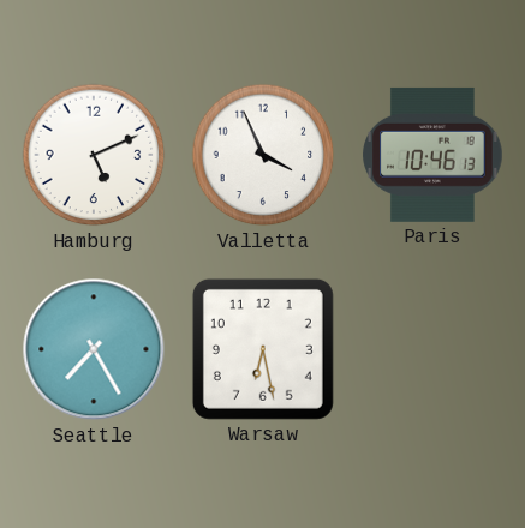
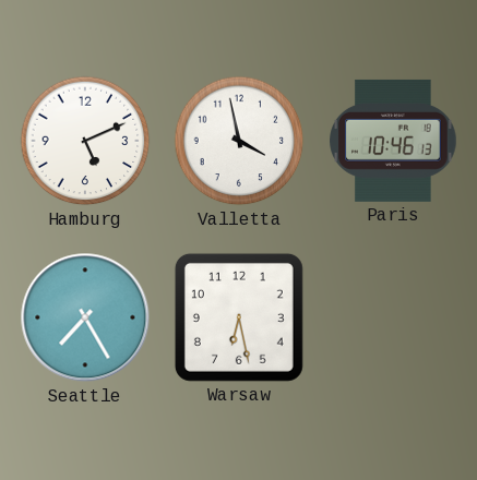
Valletta: 3:56 -> 3:58 (239, 141)
